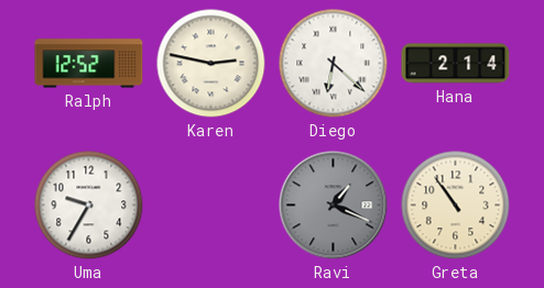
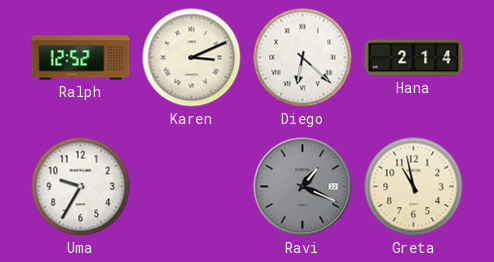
Karen: 2:47 -> 3:11 (192, 58)
Greta: 10:54 -> 10:58 (414, 187)
